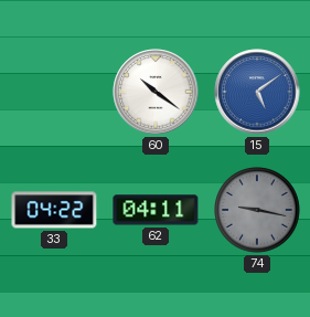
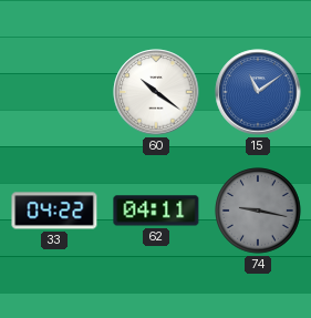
15: 5:09 -> 11:09 (258, 92)
